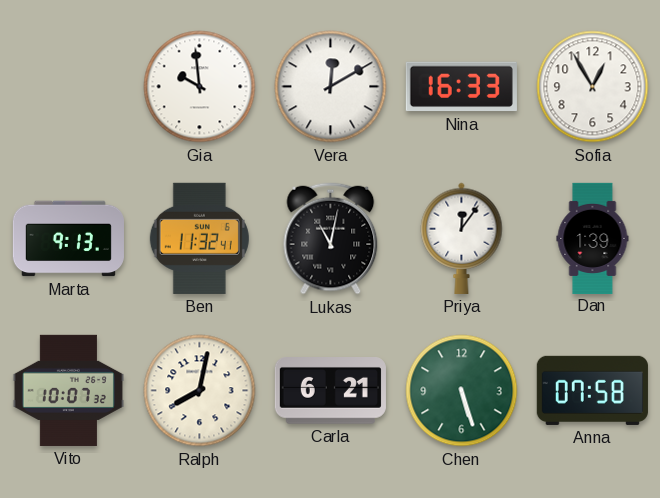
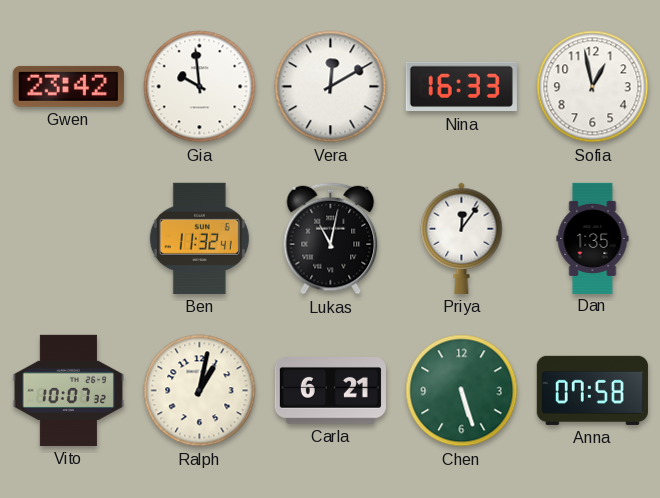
Gwen: none -> 23:42 (68, 86)
Sofia: 12:55 -> 12:58 (593, 87)
Marta: 9:13 -> none (68, 239)
Dan: 1:39 -> 1:35 (593, 238)
Ralph: 8:02 -> 1:02 (200, 391)
